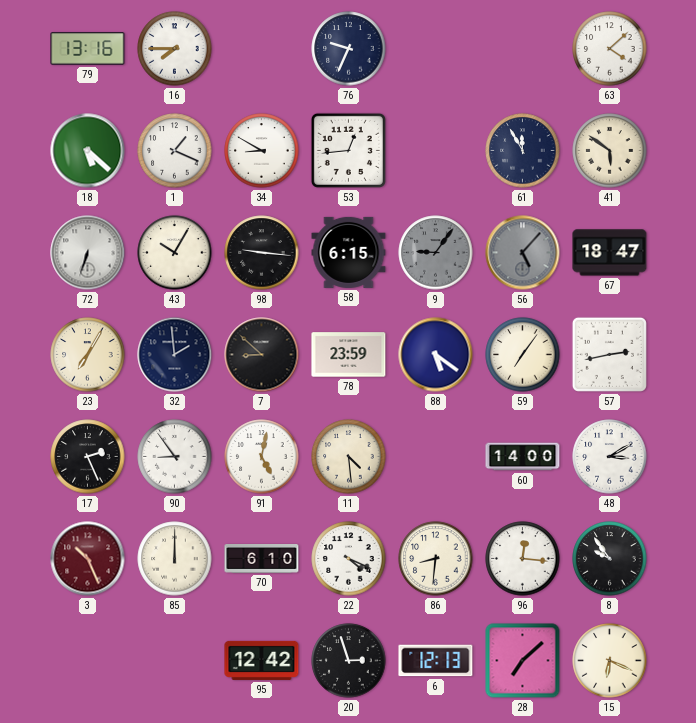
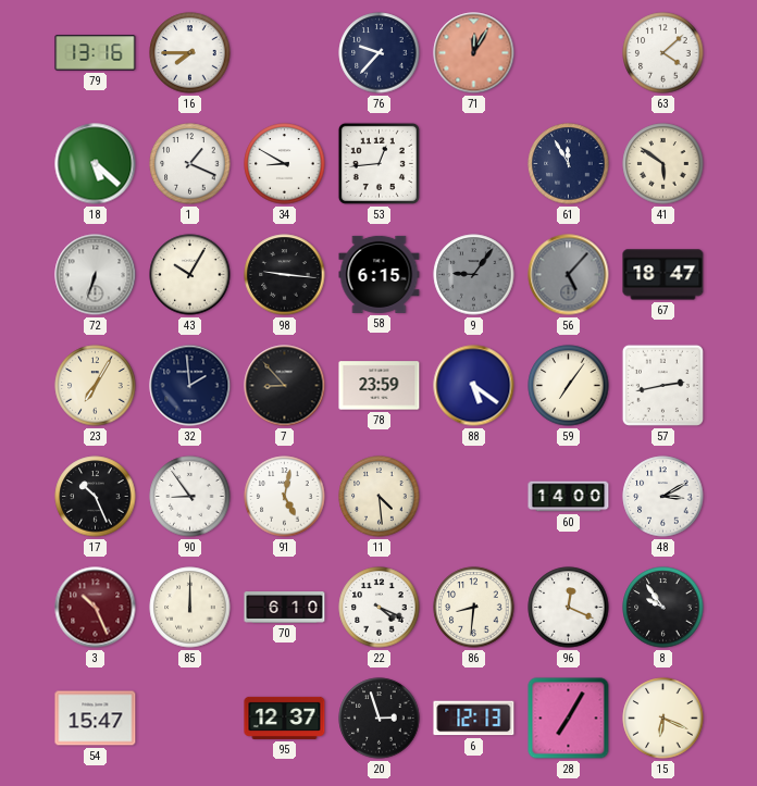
76: 9:34 -> 9:37 (380, 53)
71: none -> 12:05 (474, 53)
7: 8:52 -> 8:53 (285, 386)
17: 2:26 -> 10:26 (96, 497)
96: 12:16 -> 12:19 (569, 608)
54: none -> 15:47 (96, 719)
95: 12:42 -> 12:37 (285, 718)
28: 7:08 -> 7:05 (569, 719)
